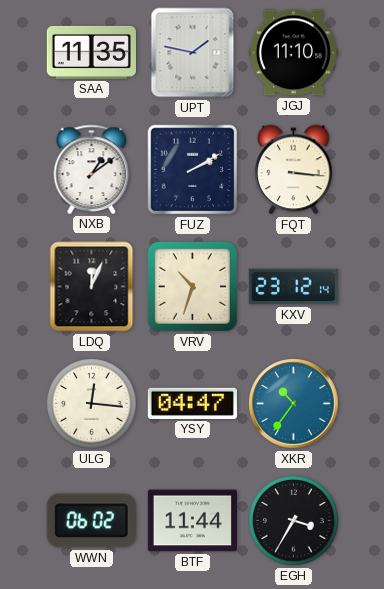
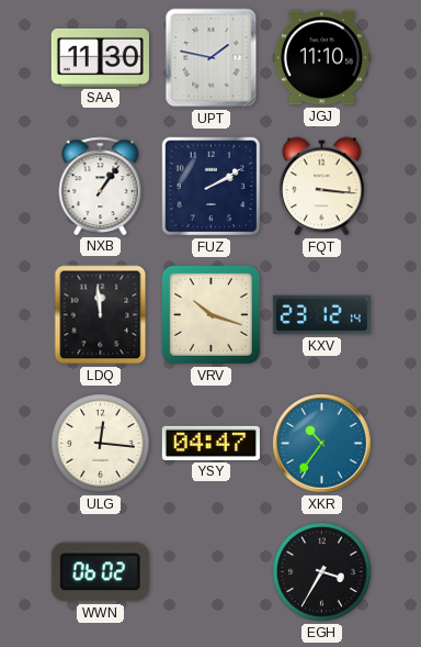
SAA: 11:35 -> 11:30 (100, 57)
NXB: 1:09 -> 1:06 (101, 186)
LDQ: 12:04 -> 11:59 (101, 315)
VRV: 10:33 -> 10:18 (210, 314)
BTF: 11:44 -> none (192, 521)
